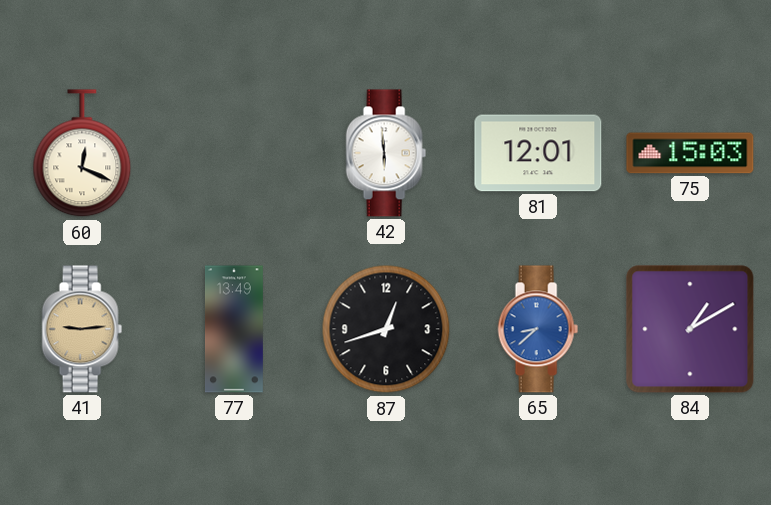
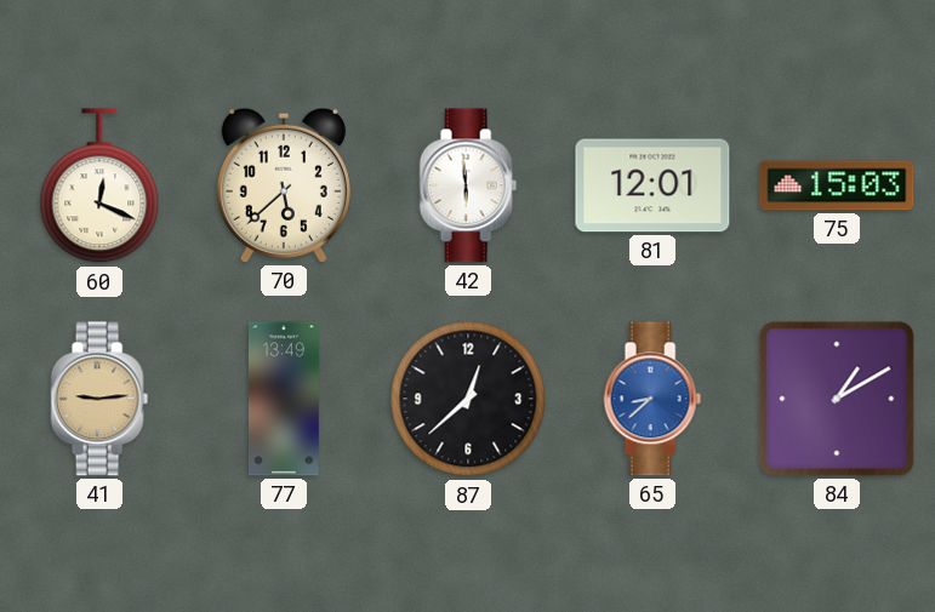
70: none -> 5:38 (284, 185)
87: 12:42 -> 12:38 (468, 399)
